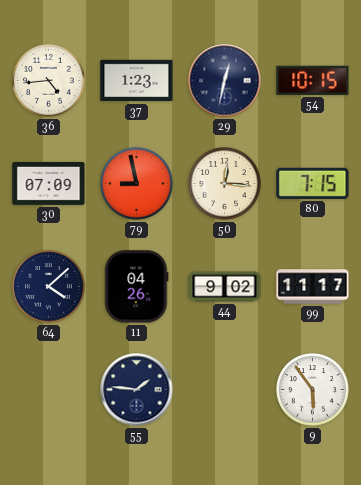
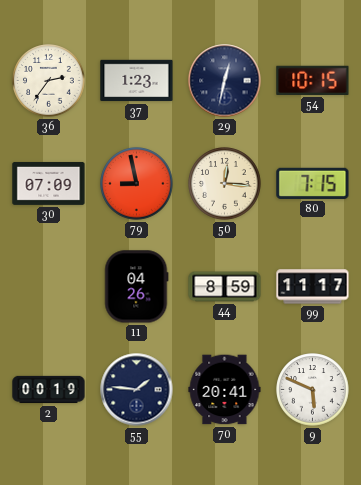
36: 4:44 -> 2:36 (49, 81)
64: 4:08 -> none (49, 287)
44: 9:02 -> 8:59 (225, 287)
2: none -> 00:19 (49, 390)
70: none -> 20:41 (225, 390)
9: 5:54 -> 5:49 (313, 390)
